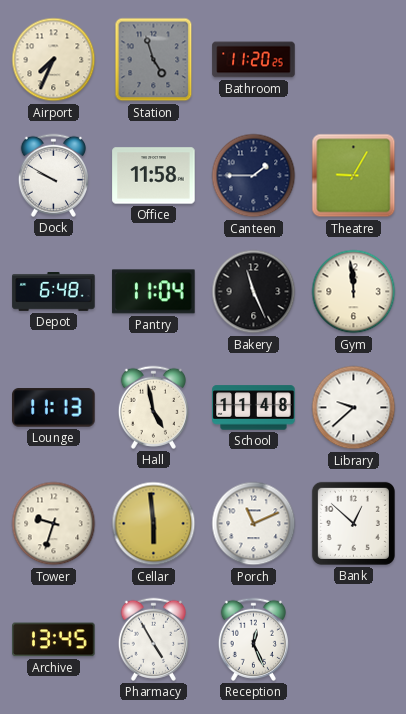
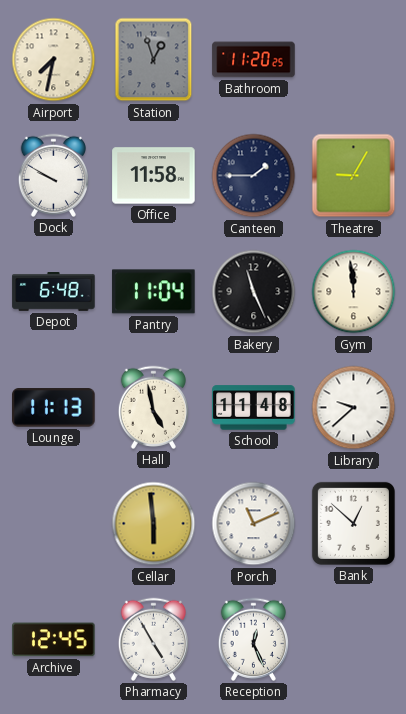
Airport: 7:34 -> 7:32 (54, 60)
Station: 4:57 -> 12:57 (154, 60)
Tower: 9:33 -> none (54, 524)
Archive: 13:45 -> 12:45 (54, 640)
